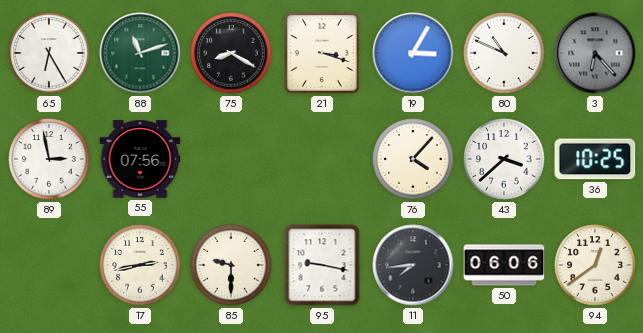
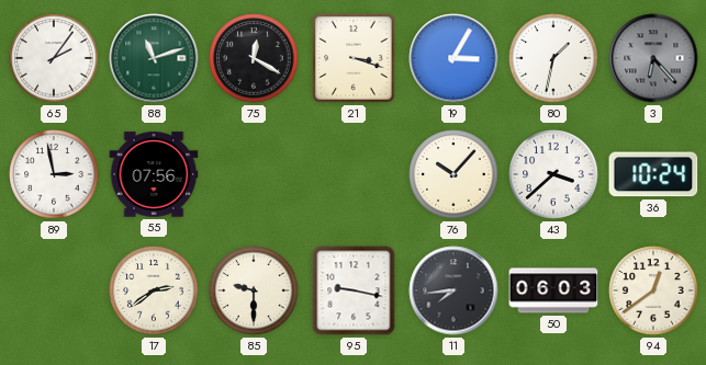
65: 6:25 -> 2:06 (54, 58)
75: 8:20 -> 12:20 (254, 58)
80: 10:49 -> 1:32 (553, 58)
76: 4:07 -> 10:07 (453, 174)
36: 10:25 -> 10:24 (653, 174)
17: 2:43 -> 2:39 (154, 290)
50: 06:06 -> 06:03 (553, 290)
